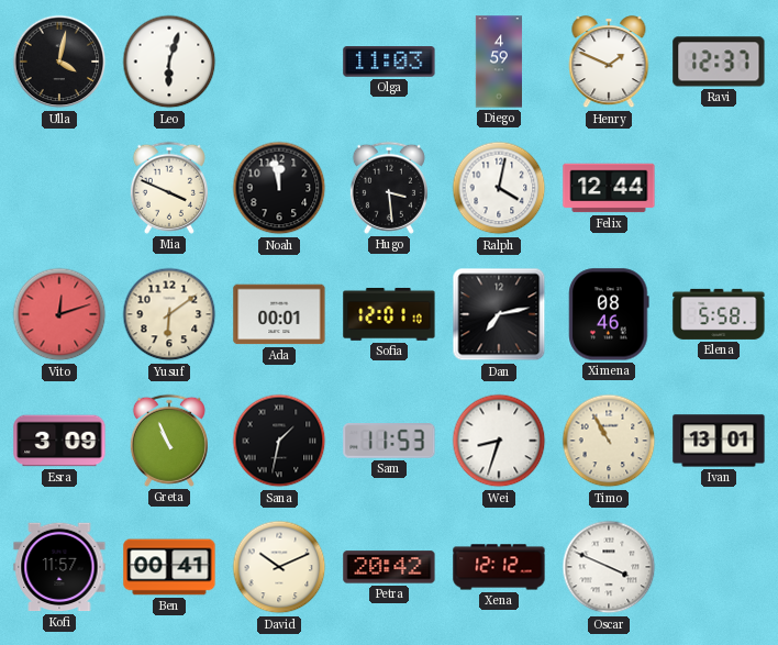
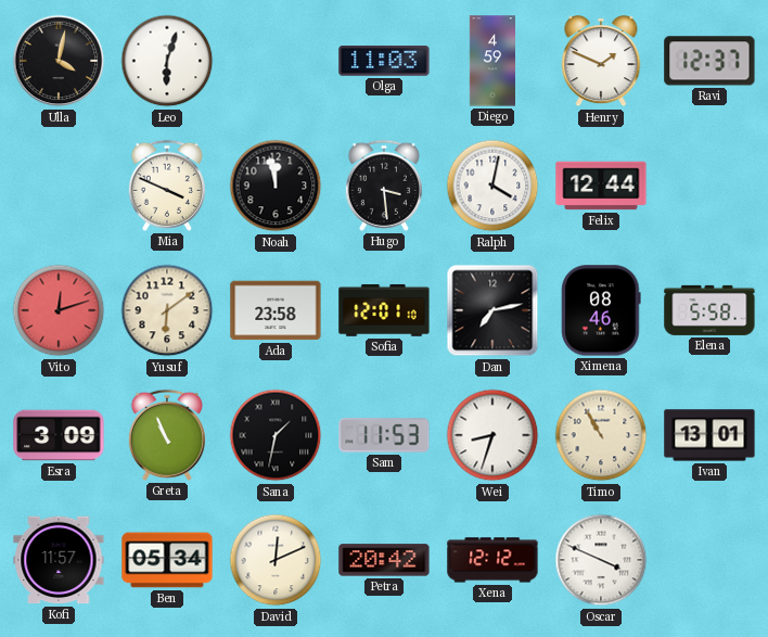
Ada: 00:01 -> 23:58 (276, 310)
Ben: 00:41 -> 05:34 (167, 560)
David: 10:11 -> 12:11 (276, 560)
